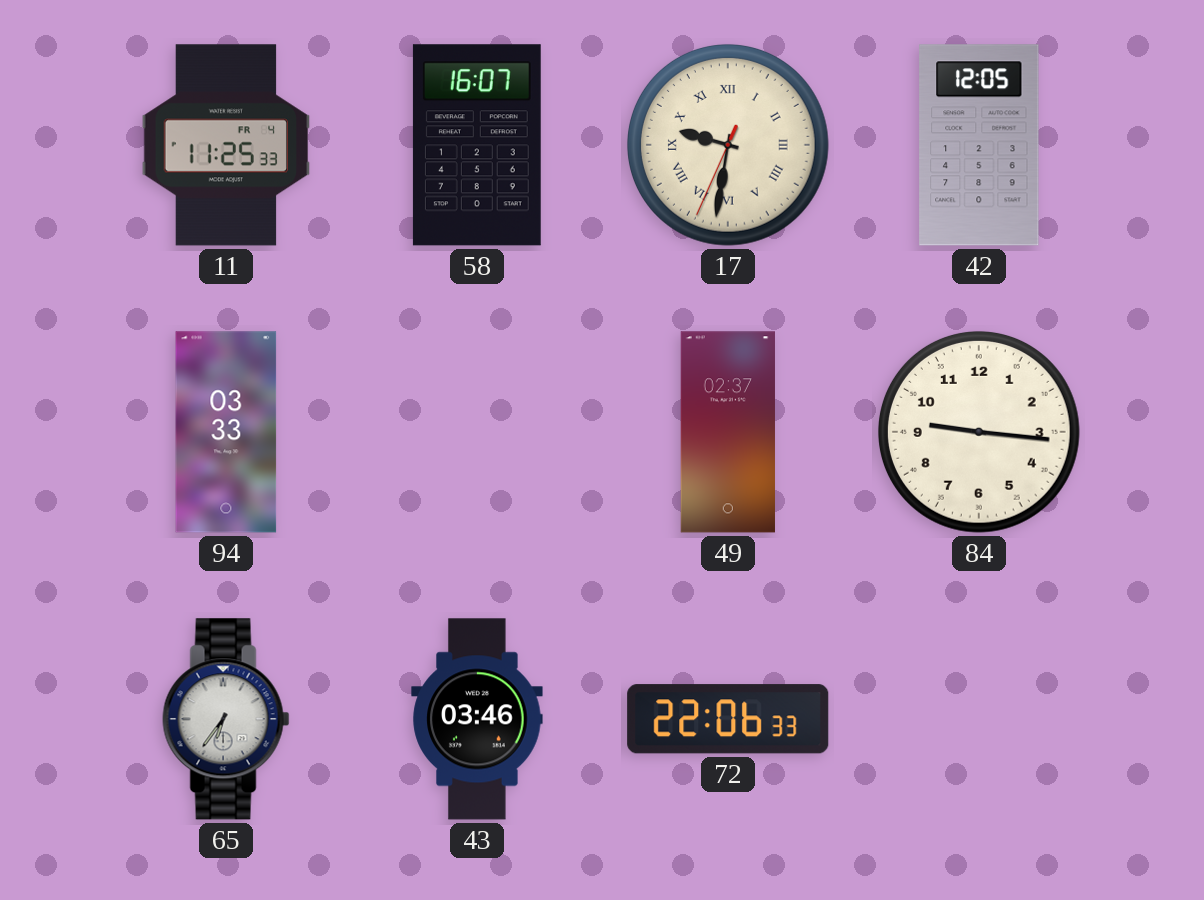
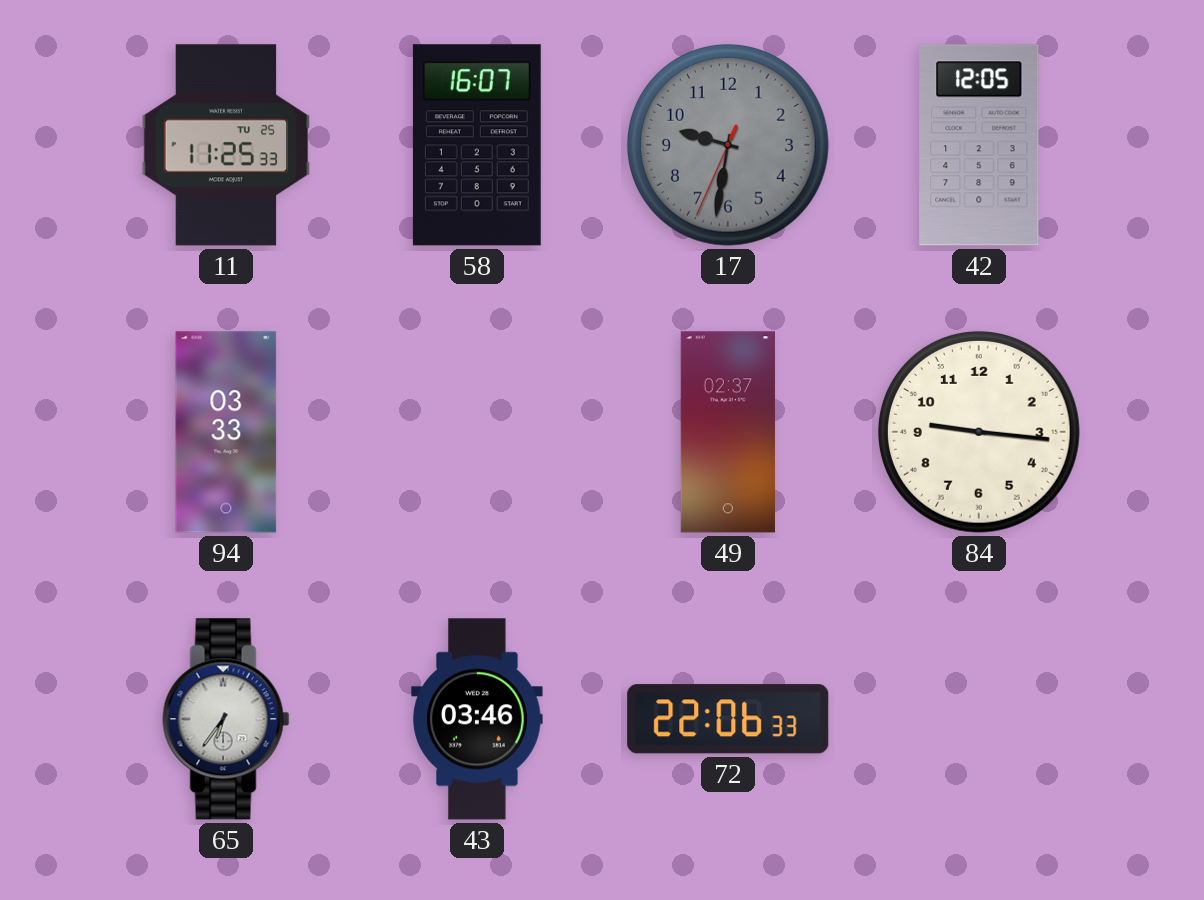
11 date: FR 4 -> TU 25 (226, 145)
17 dial: cream -> grey (728, 145)
17 numerals: Roman -> Arabic (728, 145)
